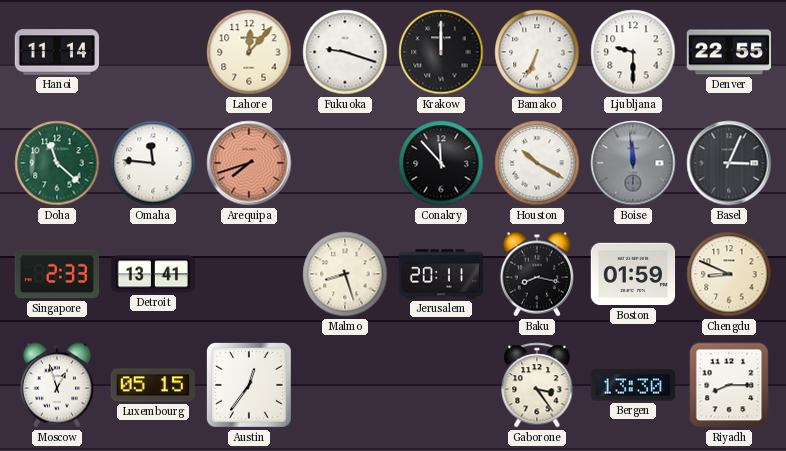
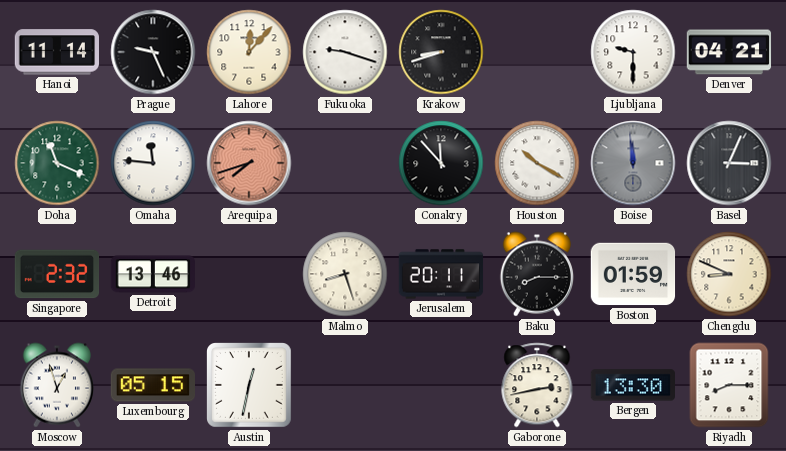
Prague: none -> 9:26 (153, 52)
Krakow: 12:00 -> 8:42 (441, 52)
Bamako: 6:34 -> none (537, 52)
Denver: 22:55 -> 04:21 (729, 52)
Doha: 11:22 -> 11:19 (57, 163)
Singapore: 2:33 -> 2:32 (57, 274)
Detroit: 13:41 -> 13:46 (152, 274)
Baku: 8:17 -> 8:15 (536, 274)
Austin: 12:36 -> 12:32 (250, 386)
Gaborone: 3:24 -> 2:43 (537, 385)
